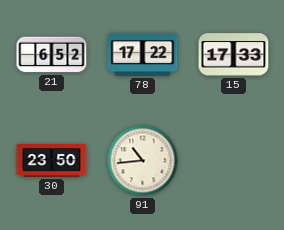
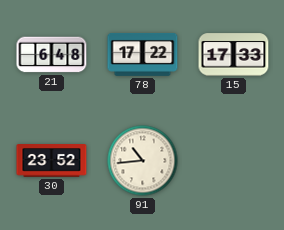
21: 6:52 -> 6:48 (52, 55)
30: 23:50 -> 23:52 (52, 161)
